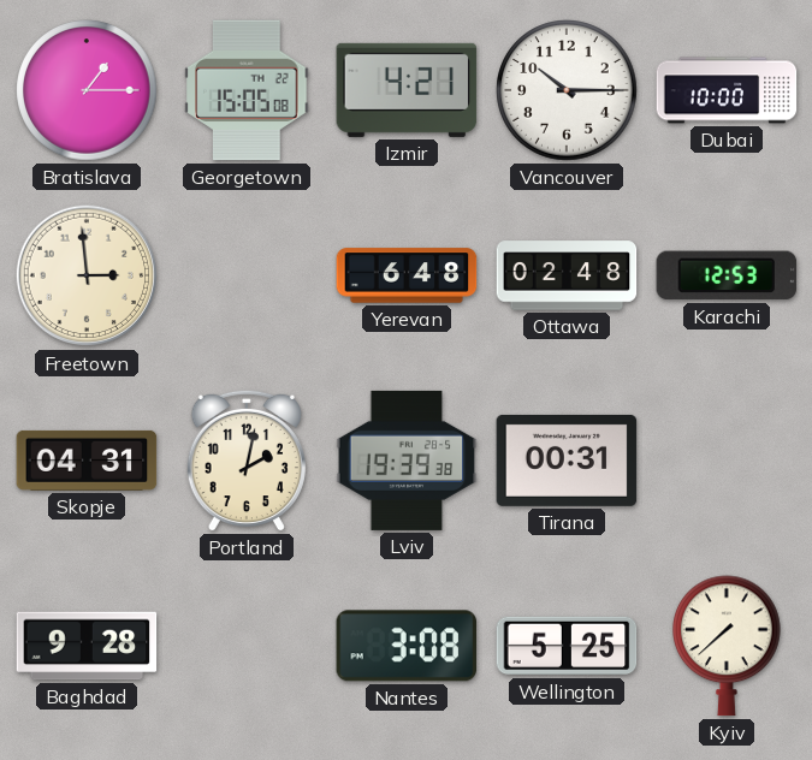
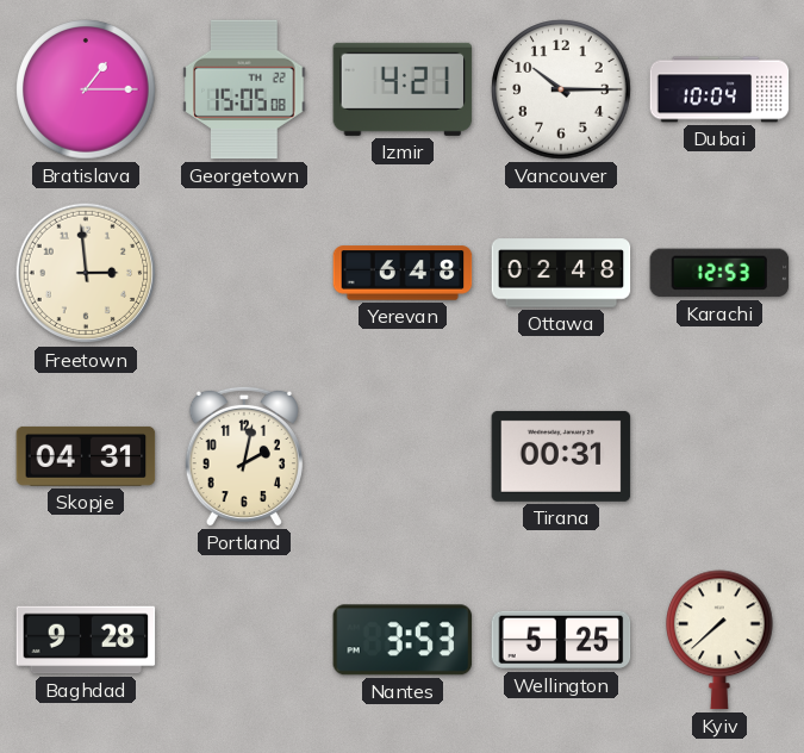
Dubai: 10:00 -> 10:04 (719, 89)
Lviv: 19:39 -> none (407, 461)
Nantes: 3:08 -> 3:53 (403, 640)
